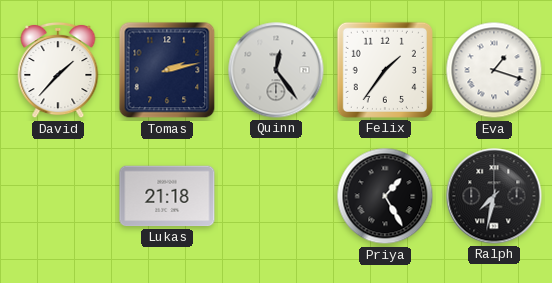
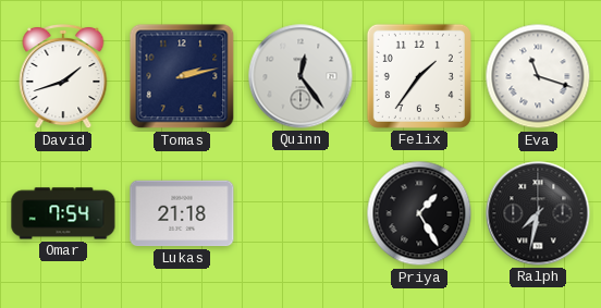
David: 1:37 -> 1:42 (63, 76)
Eva: 1:18 -> 11:18 (538, 76)
Omar: none -> 7:54 (63, 213)
